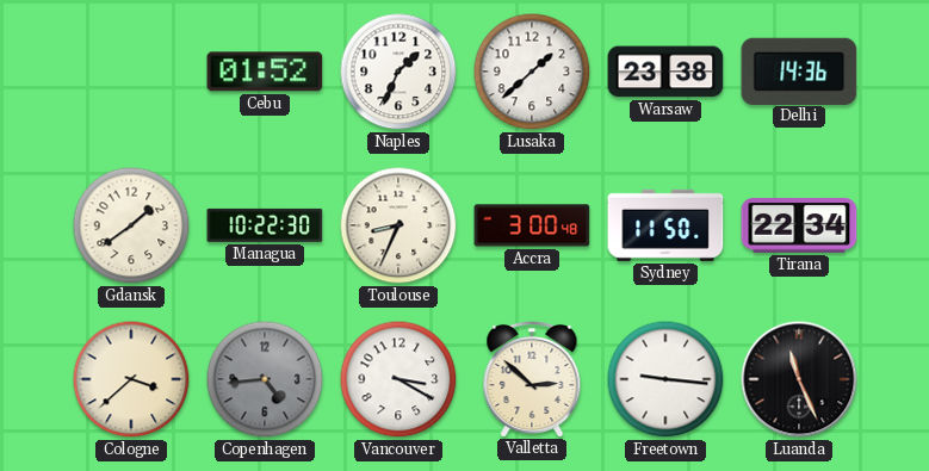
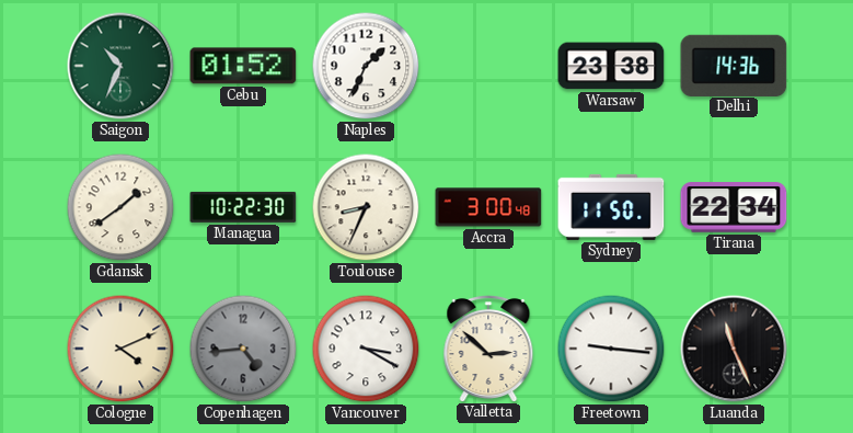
Saigon: none -> 10:34 (120, 66)
Lusaka: 1:38 -> none (532, 72)
Cologne: 3:38 -> 4:11 (120, 349)
